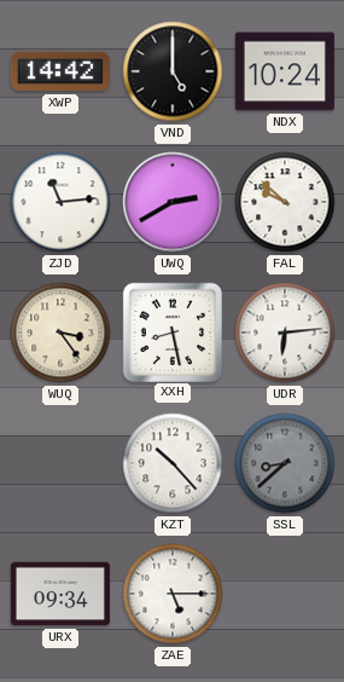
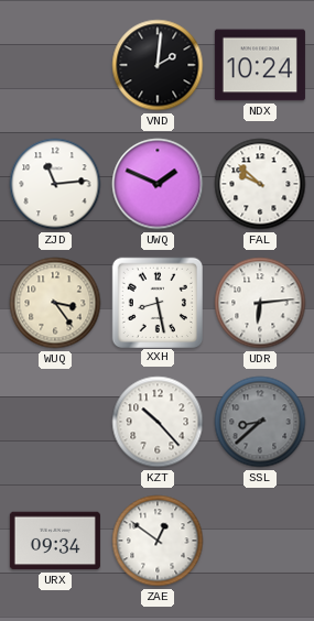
XWP: 14:42 -> none (60, 71)
VND: 5:00 -> 2:01 (158, 65)
UWQ: 2:40 -> 1:49 (158, 184)
ZAE: 5:15 -> 12:51 (158, 541)
